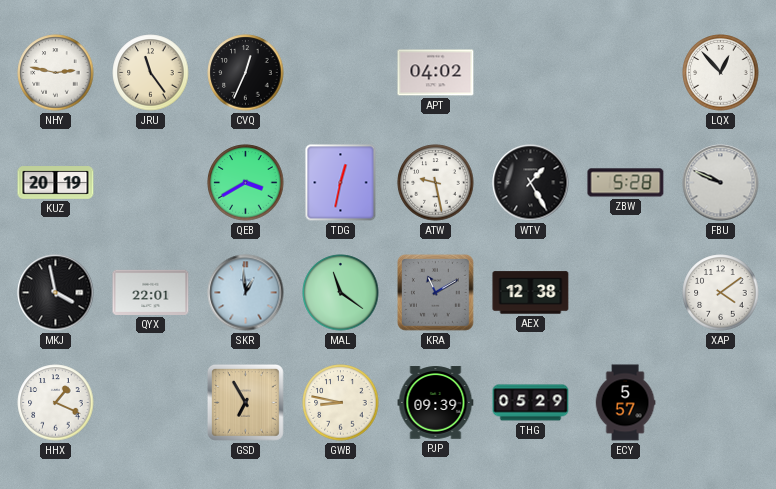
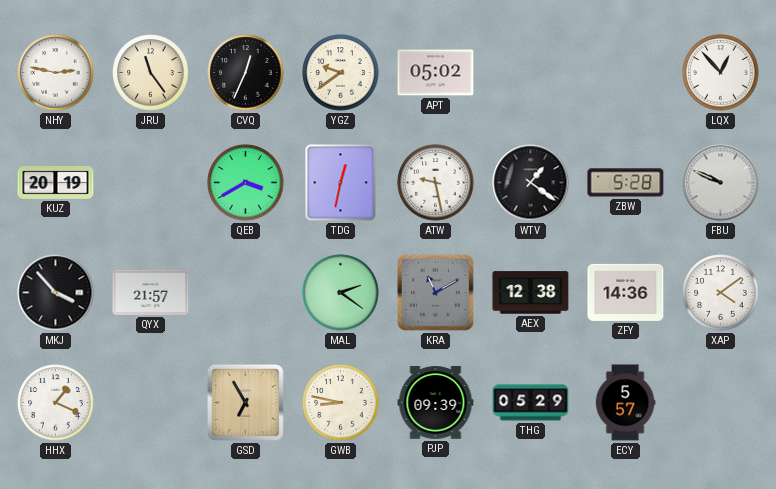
YGZ: none -> 9:39 (341, 73)
APT: 04:02 -> 05:02 (436, 73)
WTV: 1:25 -> 1:21 (531, 183)
MKJ: 3:58 -> 3:53 (56, 293)
QYX: 22:01 -> 21:57 (151, 292)
SKR: 12:59 -> none (246, 293)
MAL: 11:21 -> 2:21 (341, 293)
ZFY: none -> 14:36 (626, 292)
